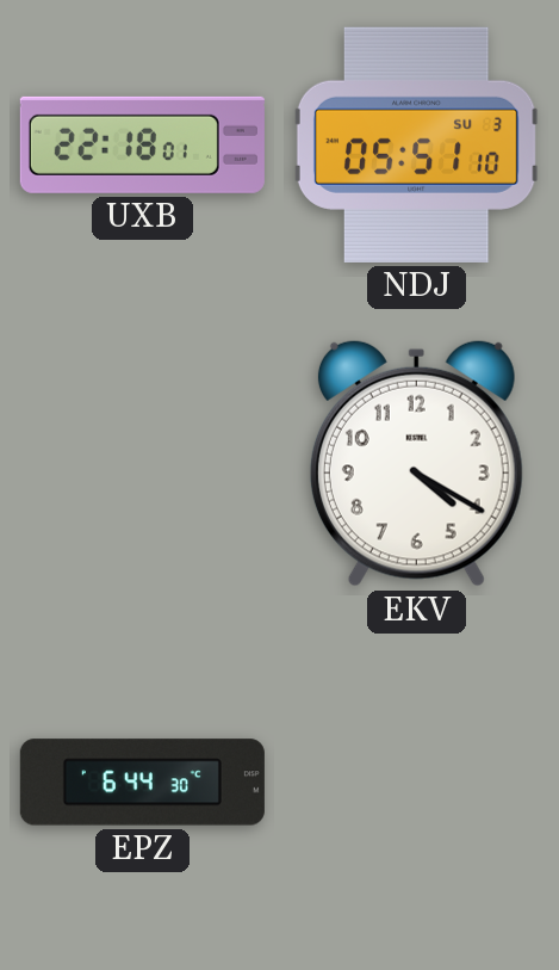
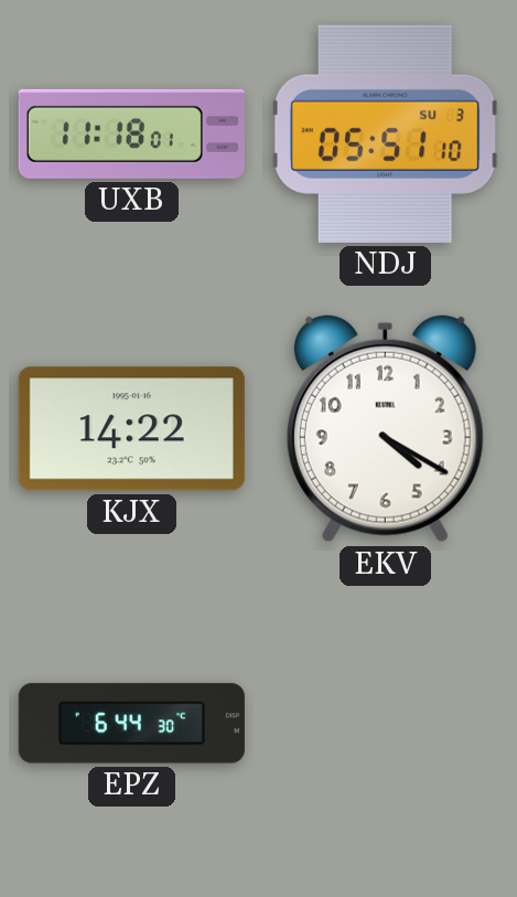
UXB: 22:18 -> 11:18 (131, 134)
KJX: none -> 14:22 (131, 429)
